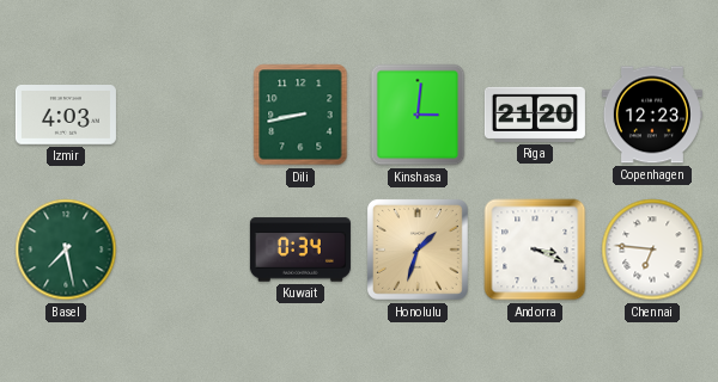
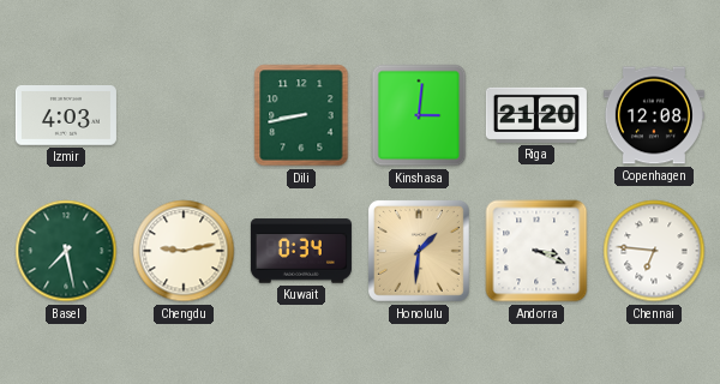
Copenhagen: 12:23 -> 12:08 (654, 115)
Chengdu: none -> 9:13 (184, 251)
Honolulu: 1:33 -> 1:31 (419, 251)
